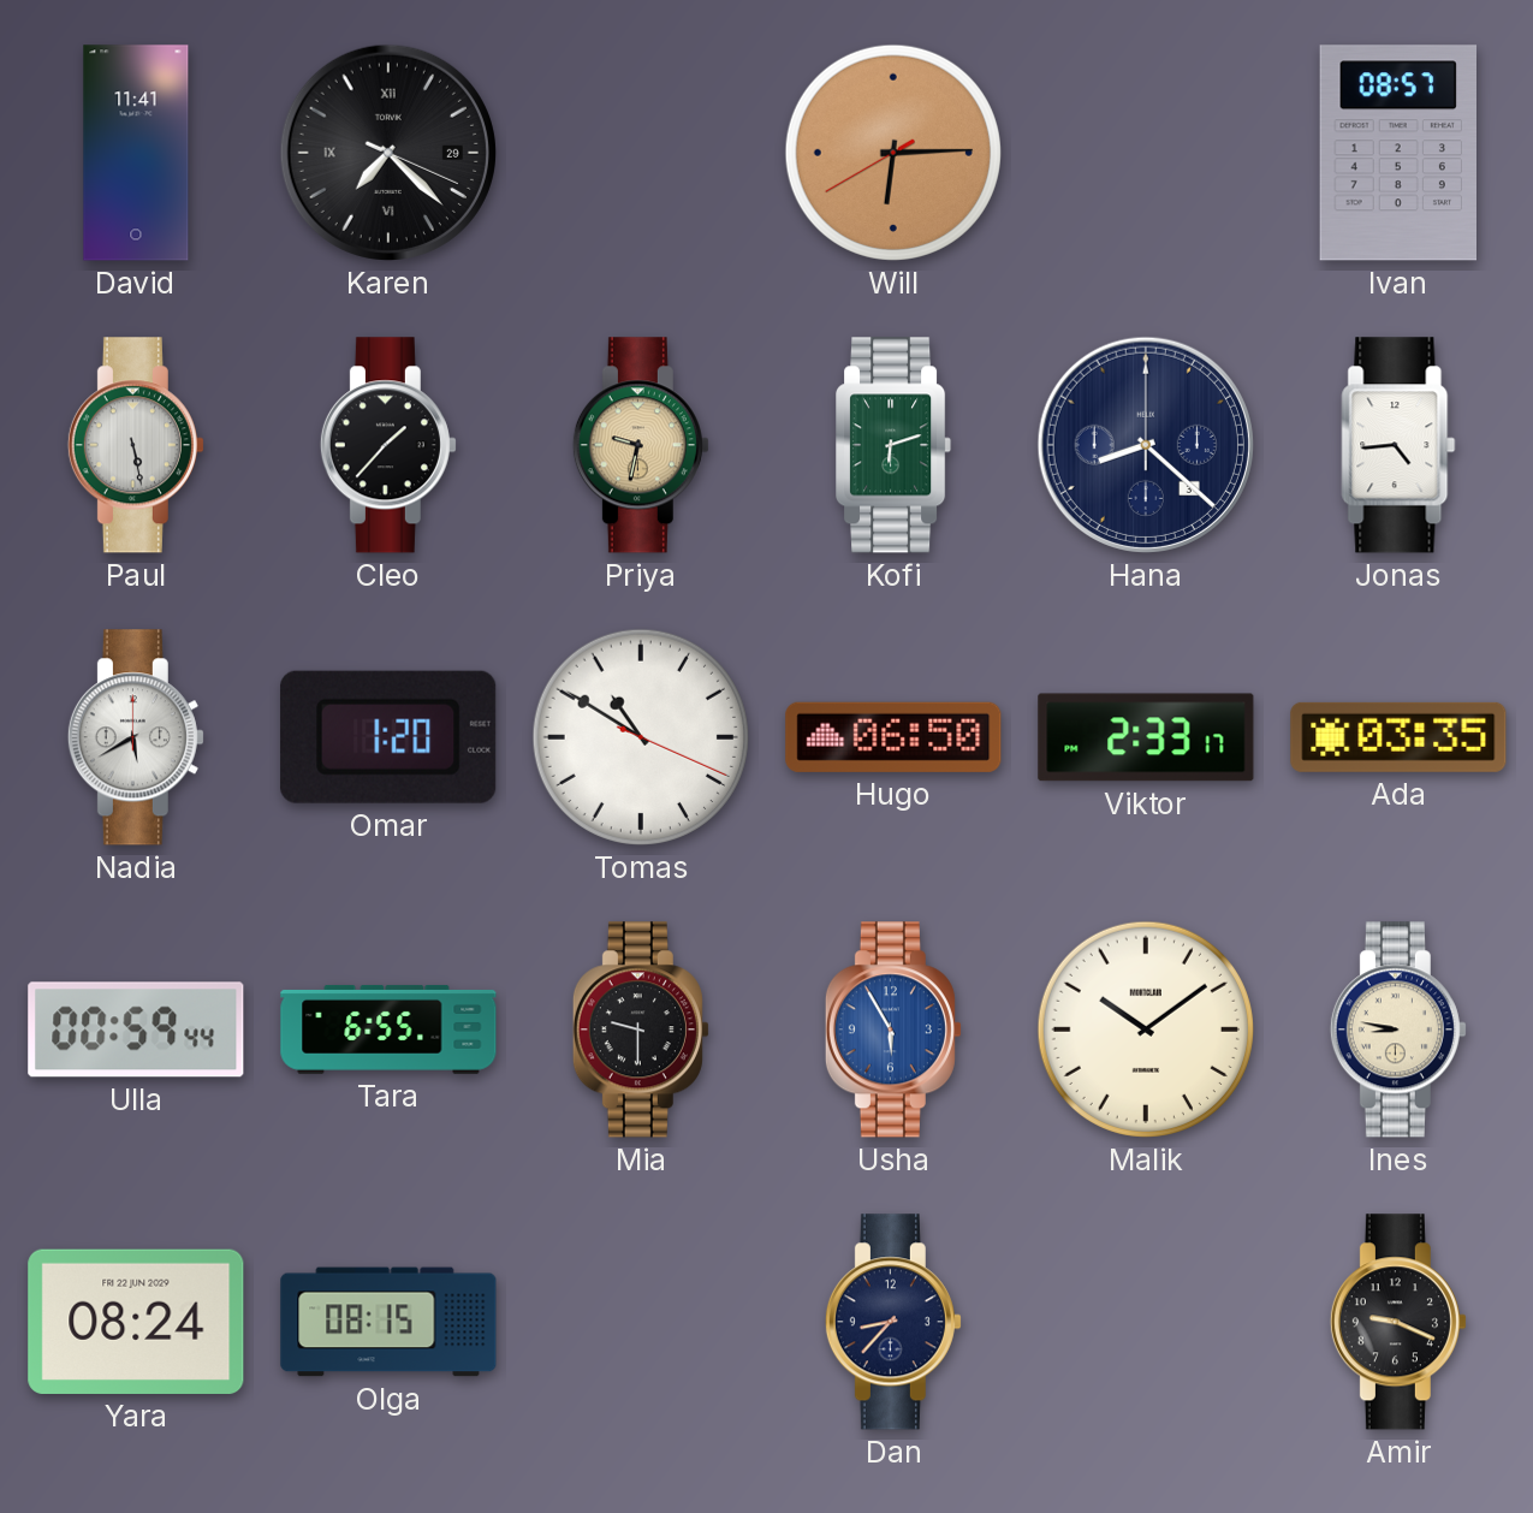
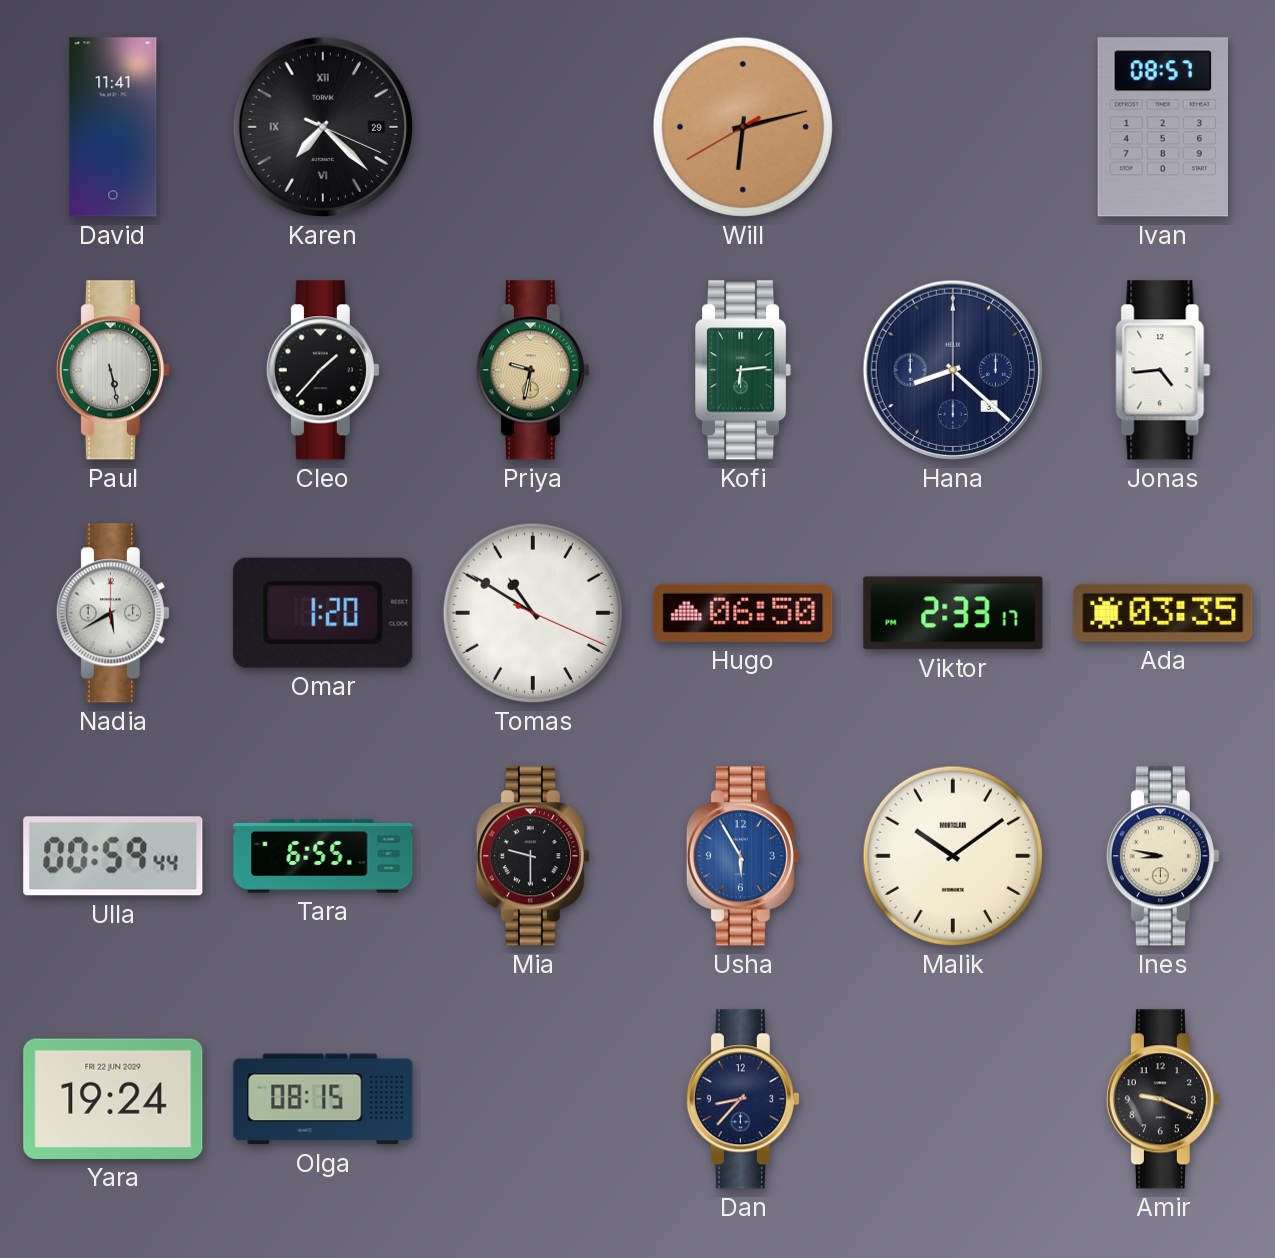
Will: 6:14 -> 6:12 (743, 127)
Kofi: 6:12 -> 6:14 (744, 370)
Yara: 08:24 -> 19:24 (113, 1099)
